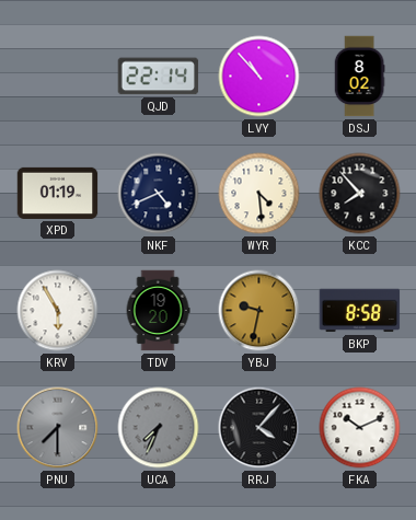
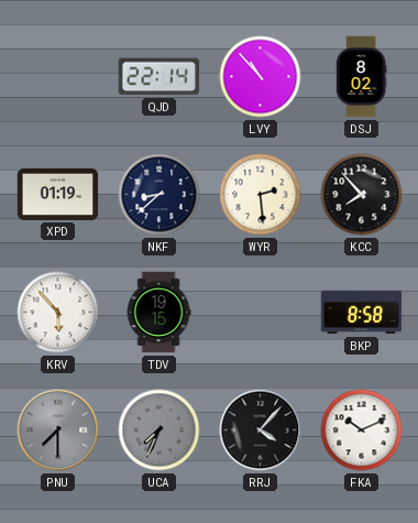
NKF: 4:41 -> 8:38 (159, 195)
WYR: 4:29 -> 2:29 (261, 195)
KRV: 5:55 -> 5:53 (58, 313)
TDV: 19:20 -> 19:15 (158, 313)
YBJ: 9:32 -> none (259, 311)
